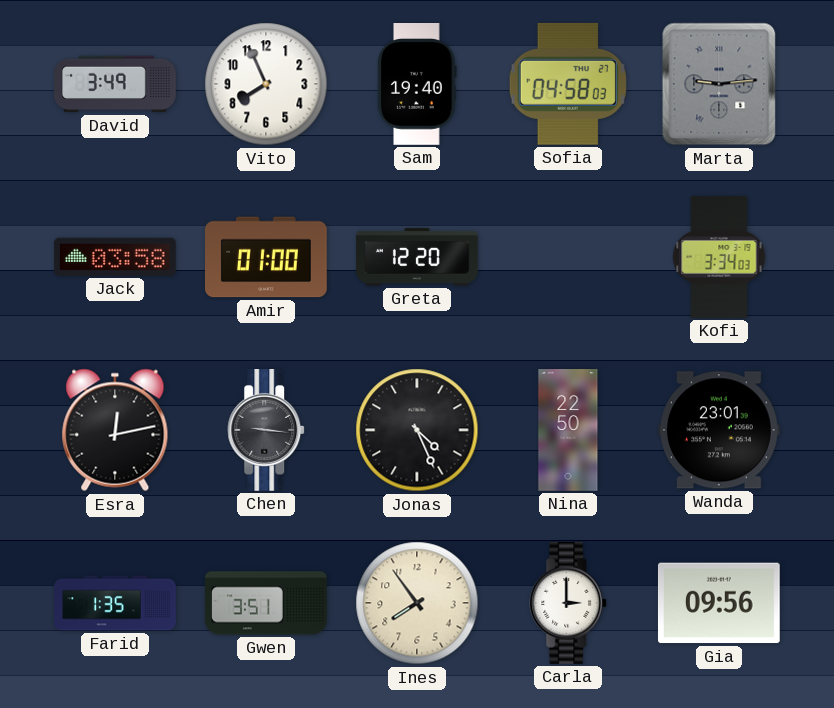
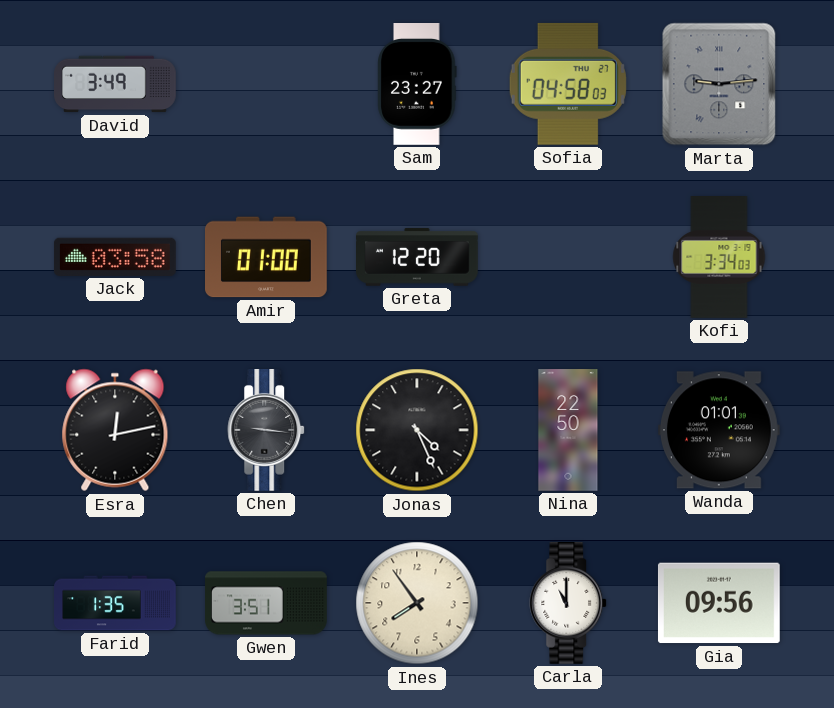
Vito: 7:56 -> none (266, 84)
Sam: 19:40 -> 23:27 (417, 85)
Wanda: 23:01 -> 01:01 (719, 430)
Carla: 3:00 -> 11:00 (569, 604)
